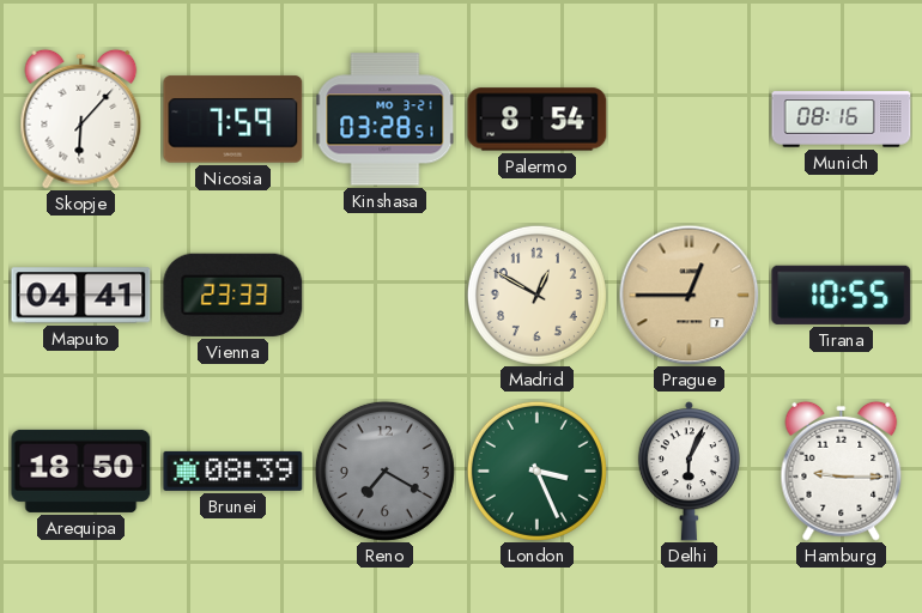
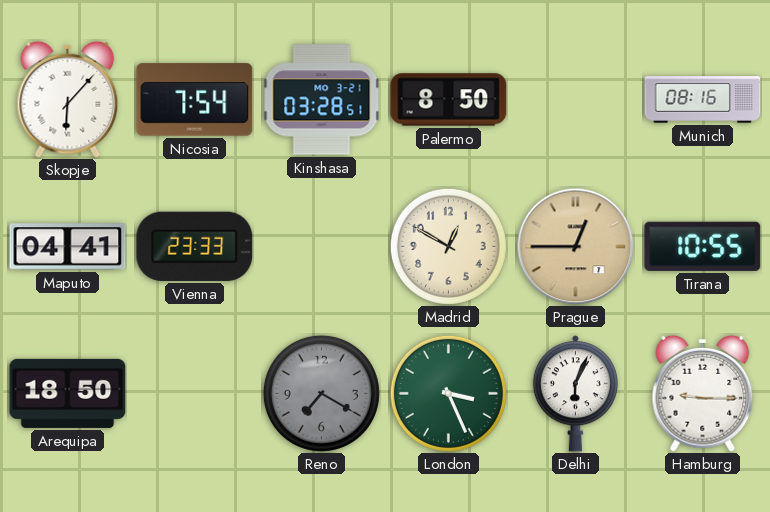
Nicosia: 7:59 -> 7:54 (195, 100)
Palermo: 8:54 -> 8:50 (449, 100)
Brunei: 08:39 -> none (233, 471)
